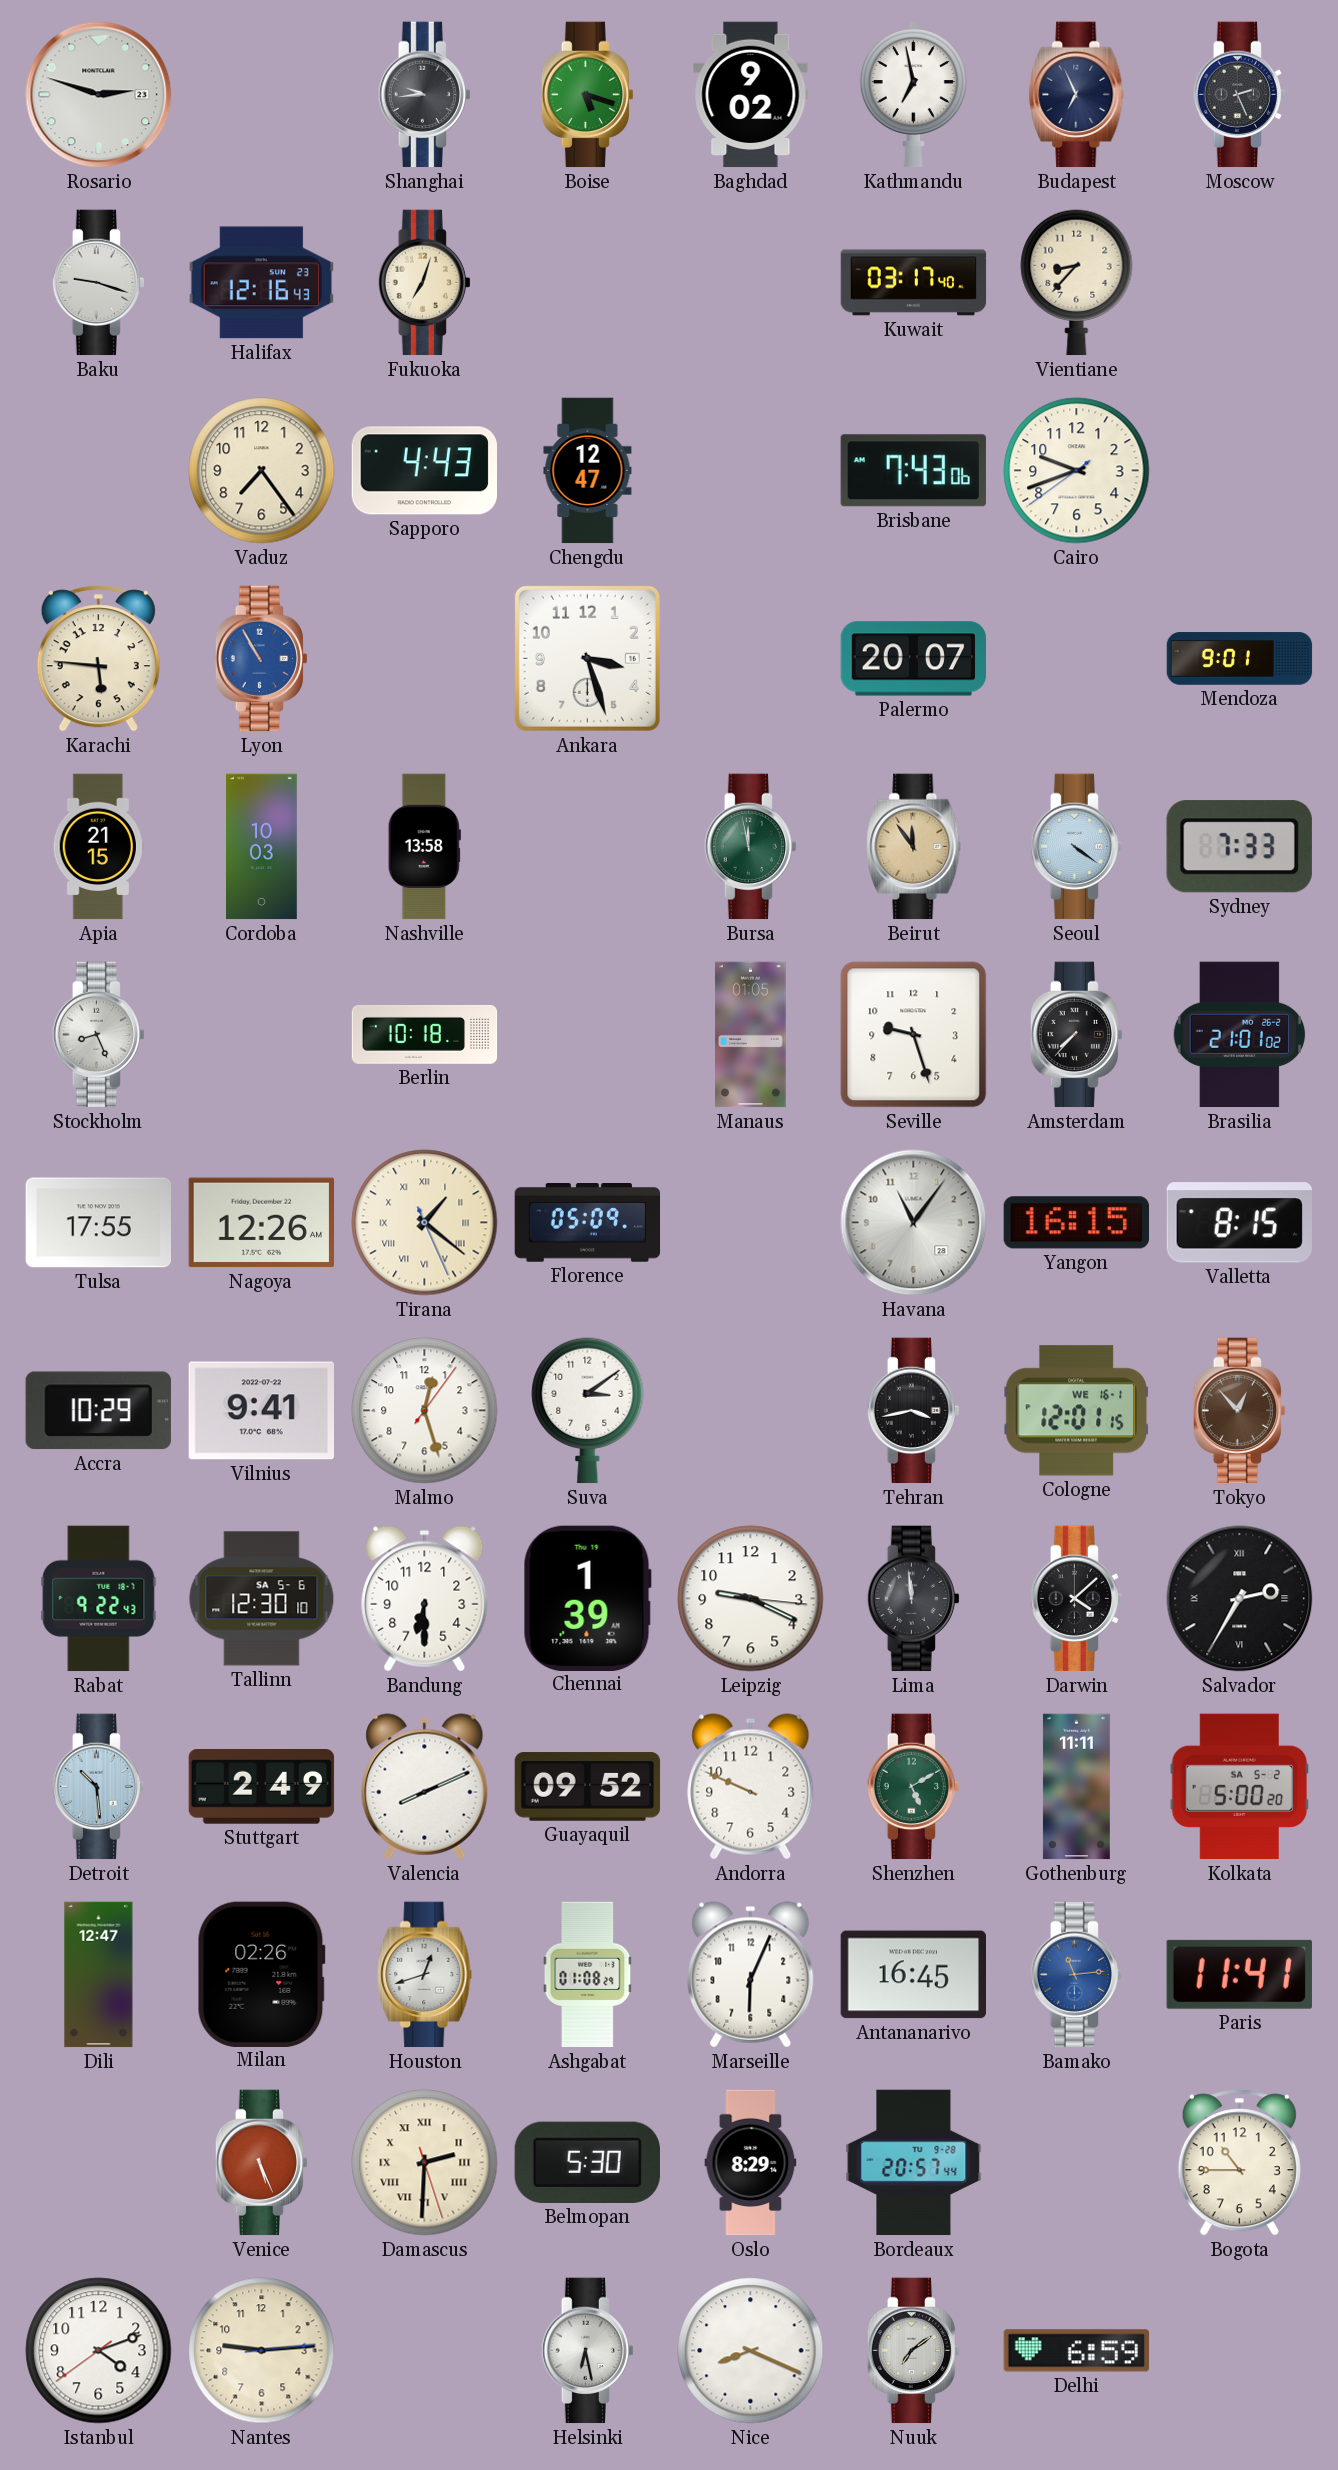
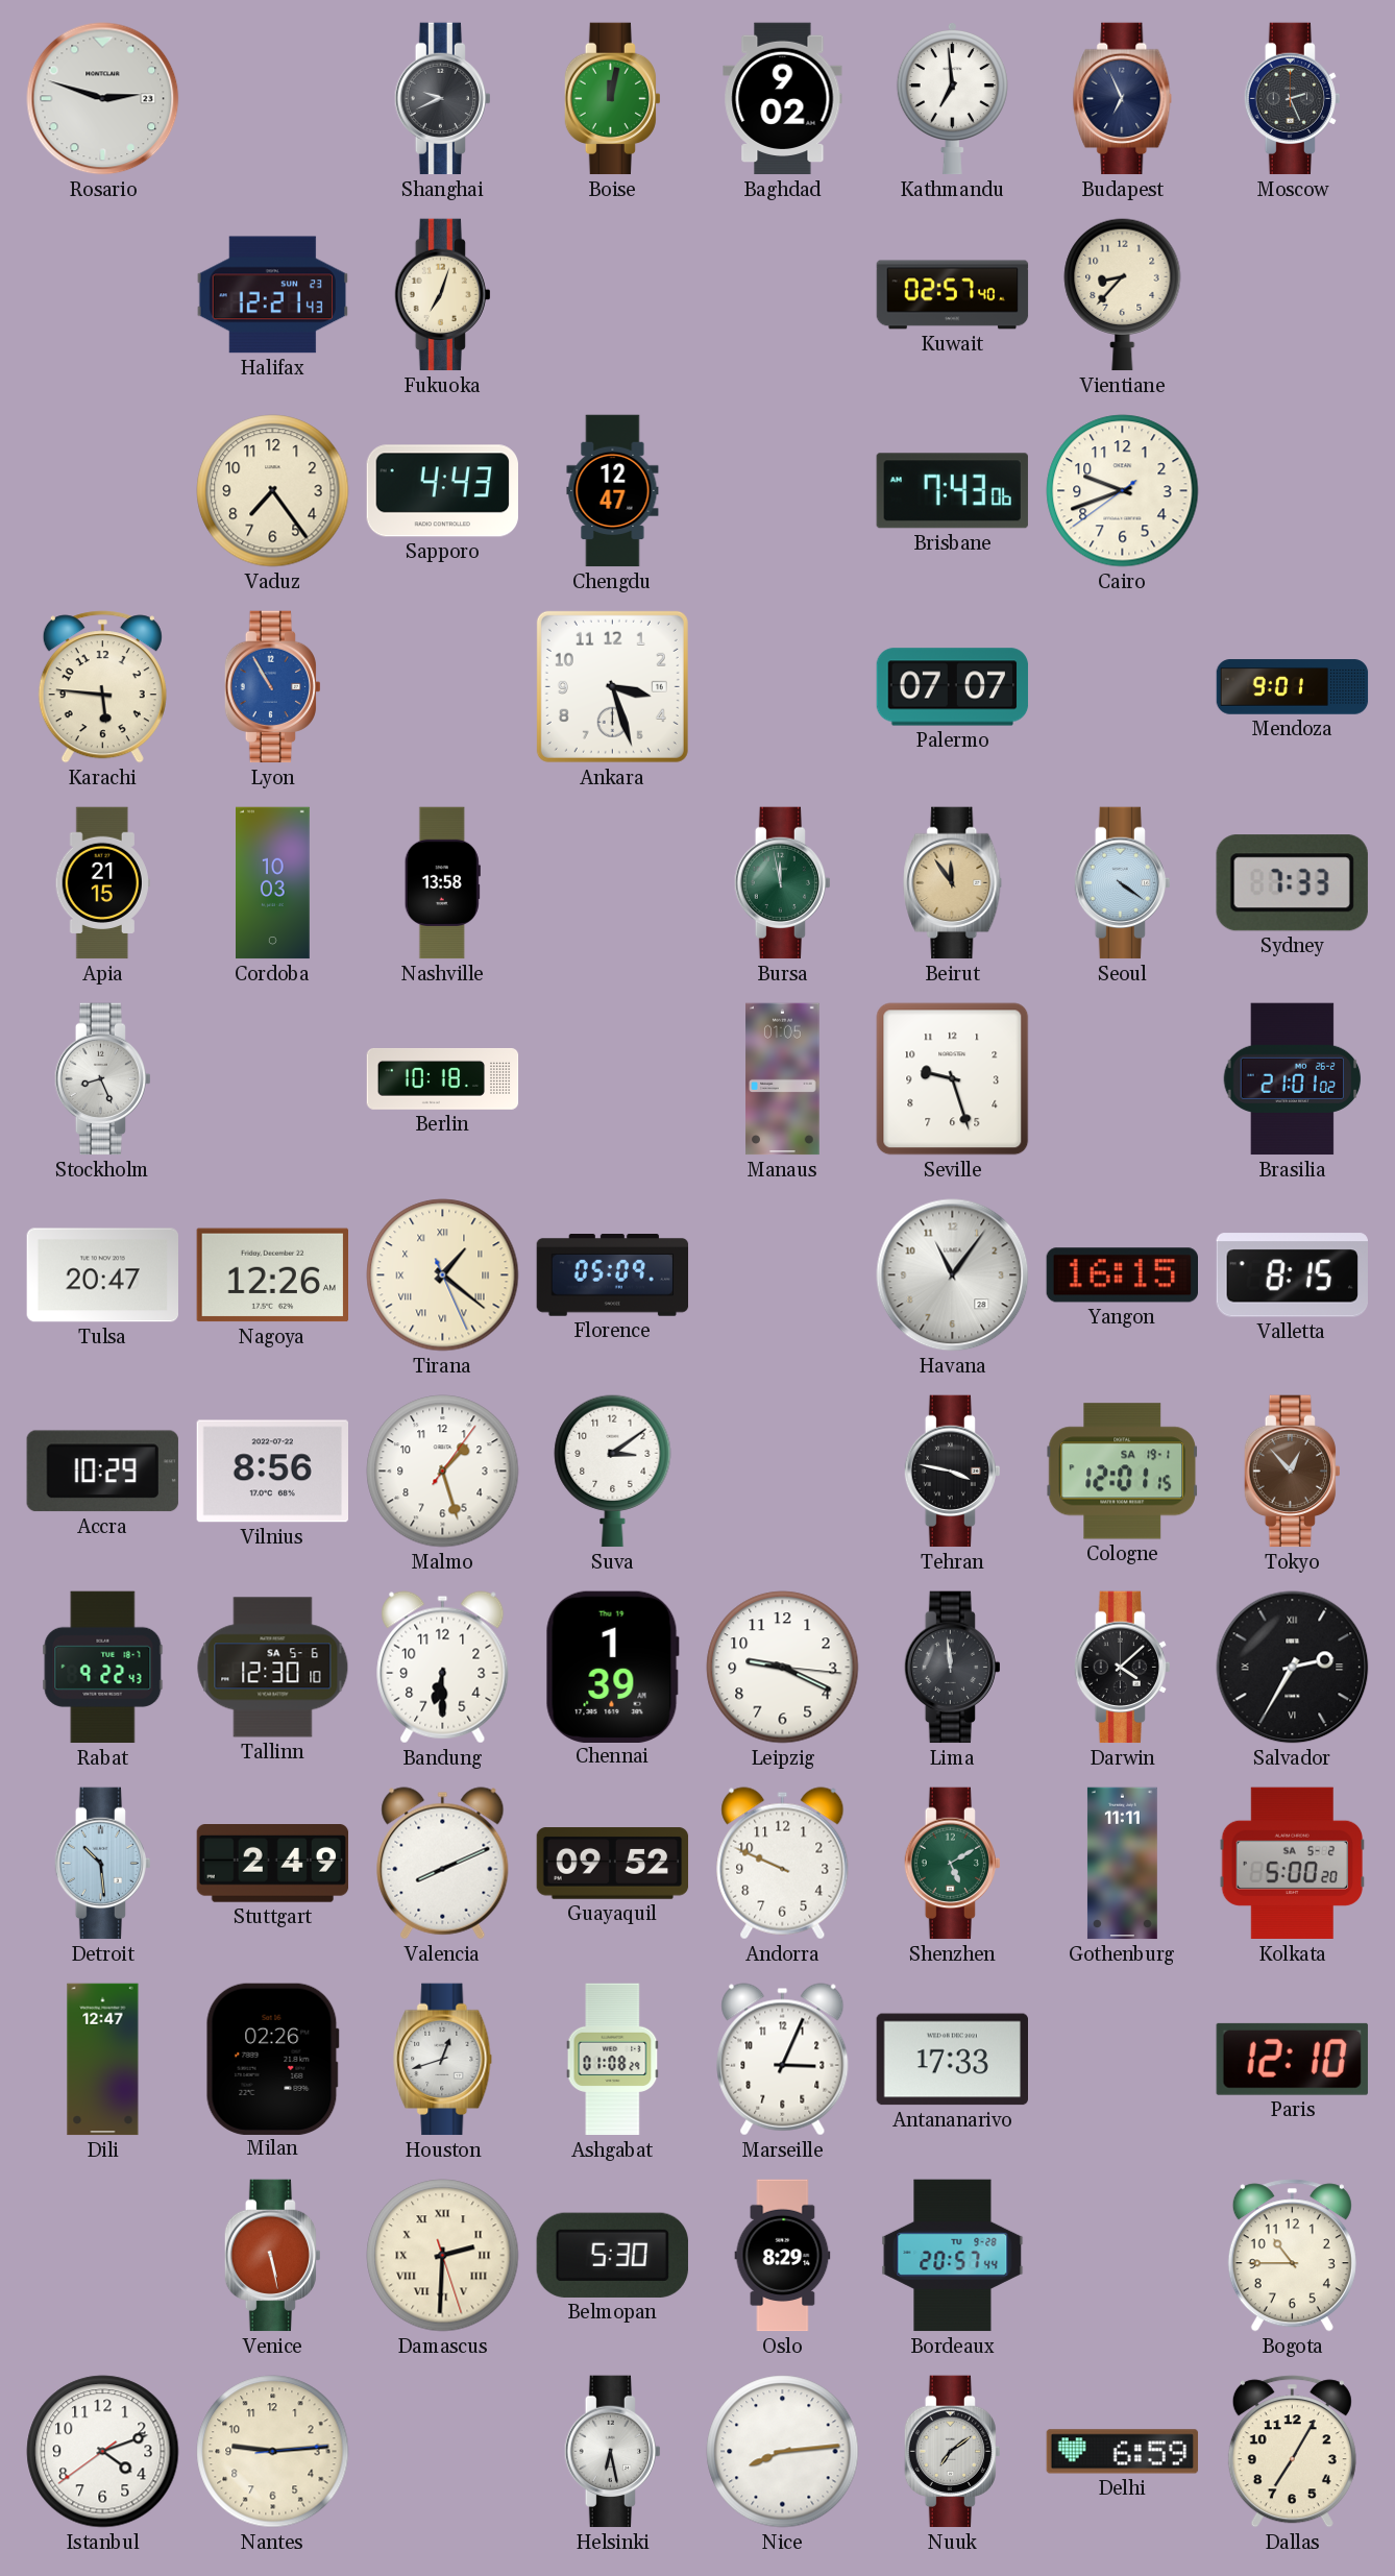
Shanghai: 9:44 -> 9:41 (442, 99)
Boise: 5:18 -> 12:02 (612, 99)
Kathmandu: 6:58 -> 6:59 (952, 98)
Baku: 9:18 -> none (98, 283)
Halifax: 12:16 -> 12:21 (272, 295)
Kuwait: 03:17 -> 02:57 (953, 295)
Palermo: 20:07 -> 07:07 (953, 687)
Amsterdam: 7:37 -> none (1076, 1035)
Tulsa: 17:55 -> 20:47 (102, 1275)
Vilnius: 9:41 -> 8:56 (272, 1472)
Malmo: 12:27 -> 1:27 (443, 1472)
Tehran: 3:43 -> 3:47 (952, 1472)
Cologne date: WE 16-1 -> SA 19-1 (1122, 1472)
Marseille: 6:04 -> 3:04 (783, 2060)
Antananarivo: 16:45 -> 17:33 (952, 2060)
Bamako: 11:14 -> none (1076, 1975)
Paris: 11:41 -> 12:10 (1292, 2059)
Venice: 5:26 -> 5:28 (272, 2256)
Nice: 8:19 -> 8:14 (783, 2452)
Dallas: none -> 7:05 (1292, 2452)
